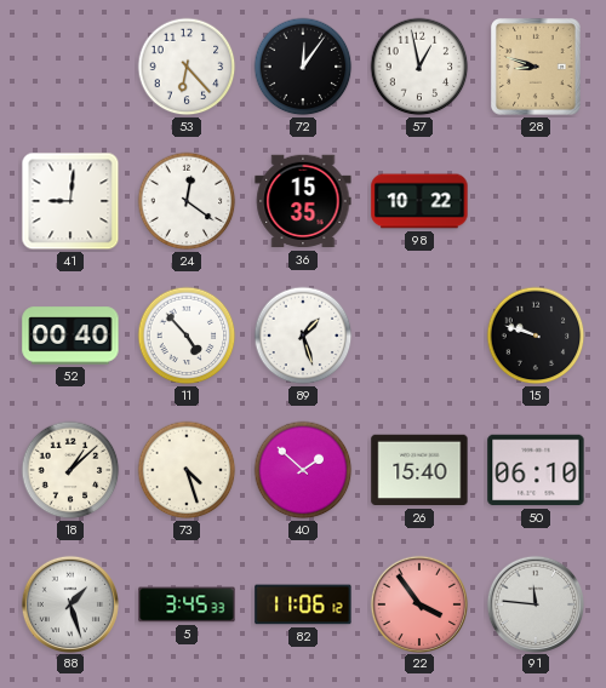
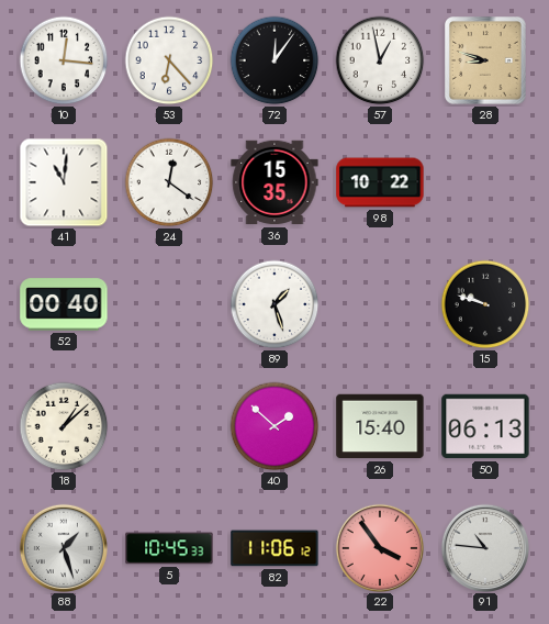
10: none -> 12:16 (64, 60)
41: 9:01 -> 11:01 (64, 182)
11: 4:53 -> none (187, 336)
73: 4:27 -> none (187, 470)
50: 06:10 -> 06:13 (485, 426)
5: 3:45 -> 10:45 (169, 548)
91: 11:46 -> 10:46 (484, 547)
